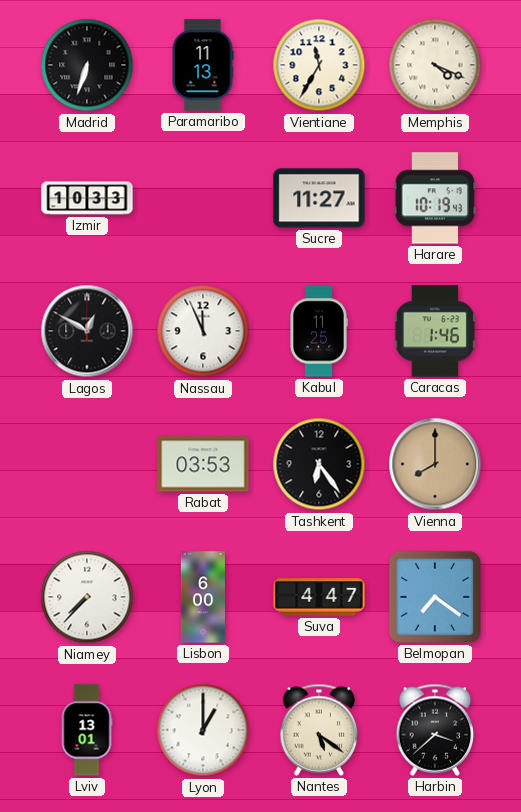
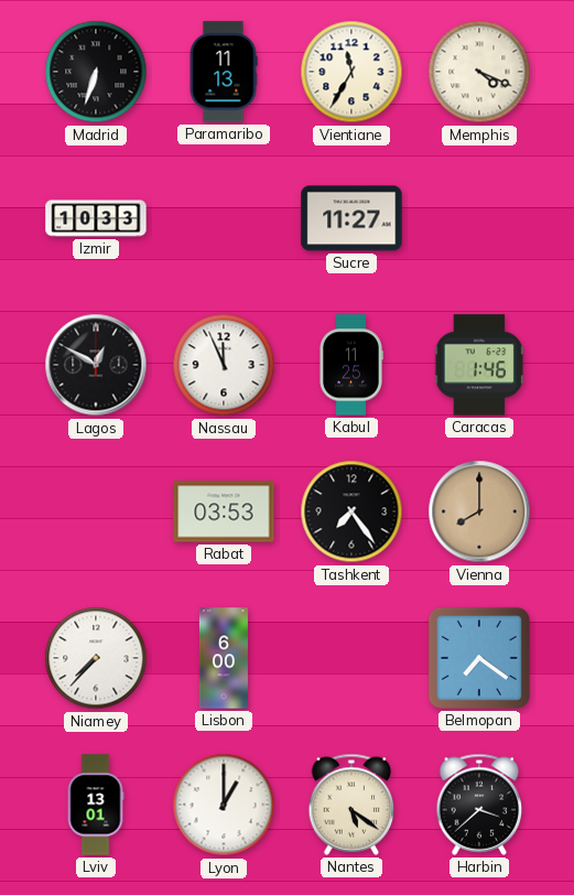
Harare: 10:19 -> none (435, 198)
Tashkent: 6:24 -> 7:24 (351, 511)
Suva: 4:47 -> none (319, 597)
